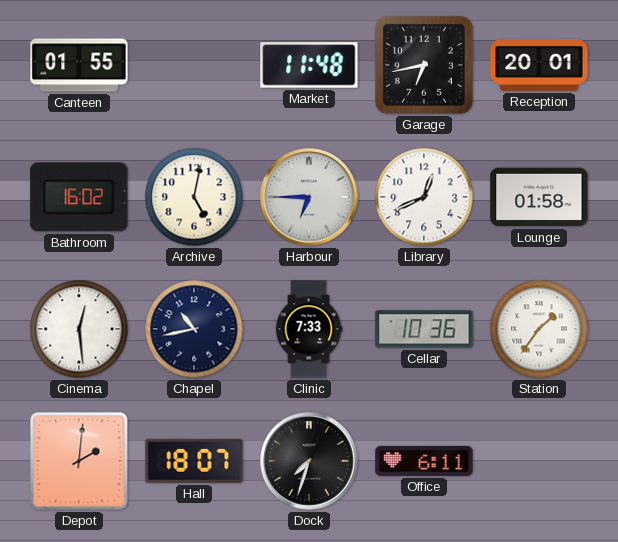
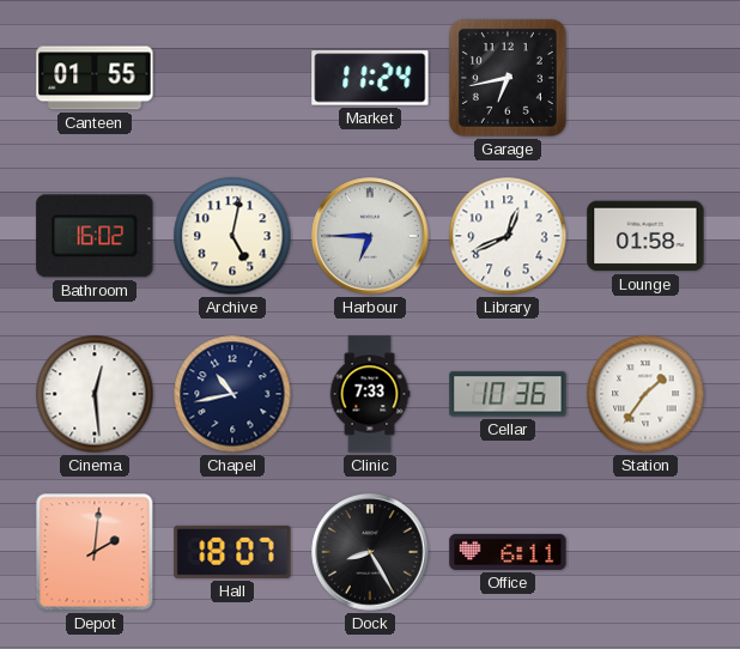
Market: 11:48 -> 11:24 (370, 78)
Reception: 20:01 -> none (539, 66)
Dock: 7:33 -> 8:25 (370, 552)
